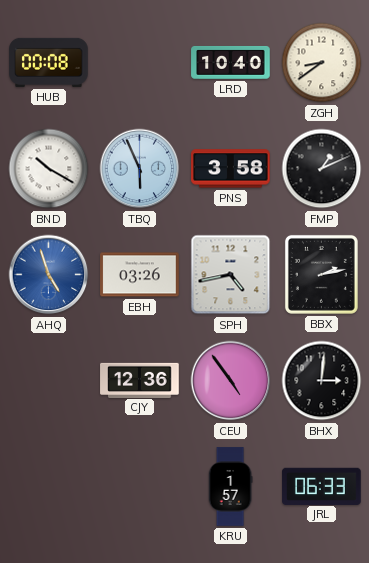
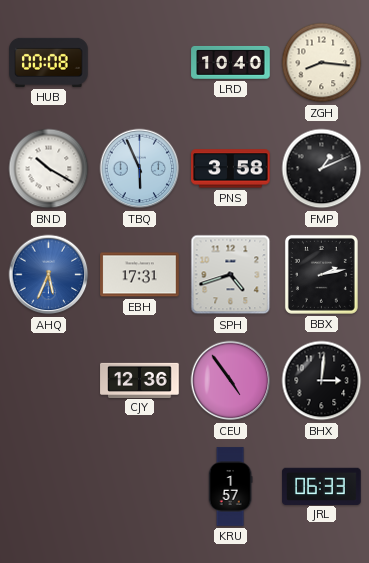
ZGH: 8:39 -> 8:16 (322, 63)
AHQ: 4:57 -> 5:34 (49, 275)
EBH: 03:26 -> 17:31 (140, 275)
SPH: 4:43 -> 4:42 (231, 275)
